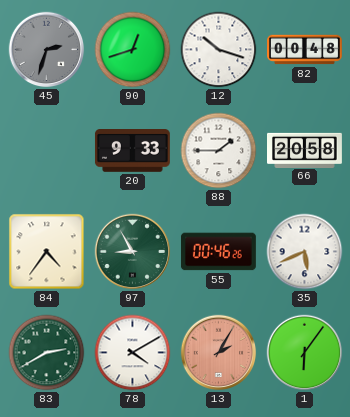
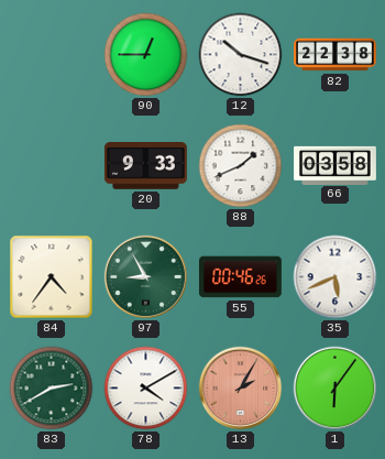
45: 2:33 -> none (47, 50)
90: 12:42 -> 12:45 (146, 55)
82: 00:48 -> 22:38 (335, 55)
88: 1:45 -> 1:41 (241, 166)
66: 20:58 -> 03:58 (335, 165)
